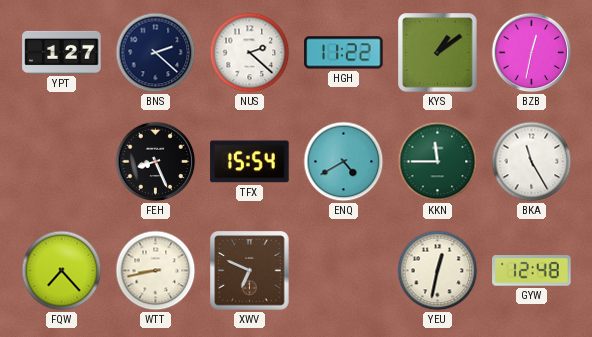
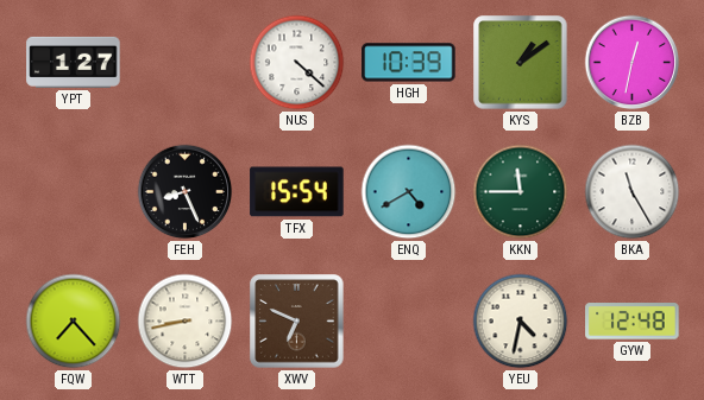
BNS: 2:22 -> none (156, 53)
NUS: 2:22 -> 4:22 (297, 63)
HGH: 11:22 -> 10:39 (409, 63)
YEU: 12:32 -> 4:32 (521, 322)
